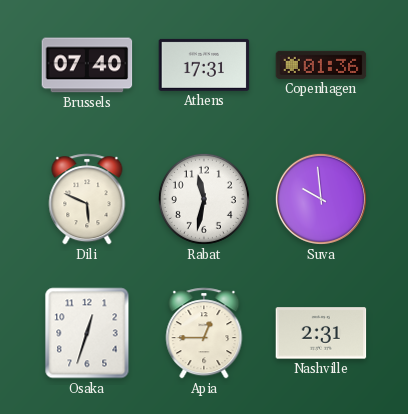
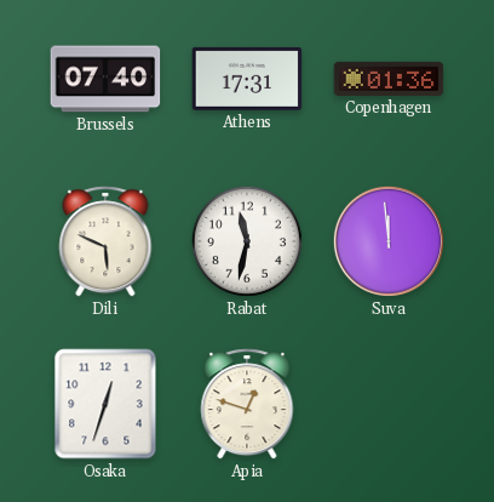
Suva: 9:59 -> 11:59 (389, 241)
Apia: 12:45 -> 12:48 (247, 404)
Nashville: 2:31 -> none (321, 333)
